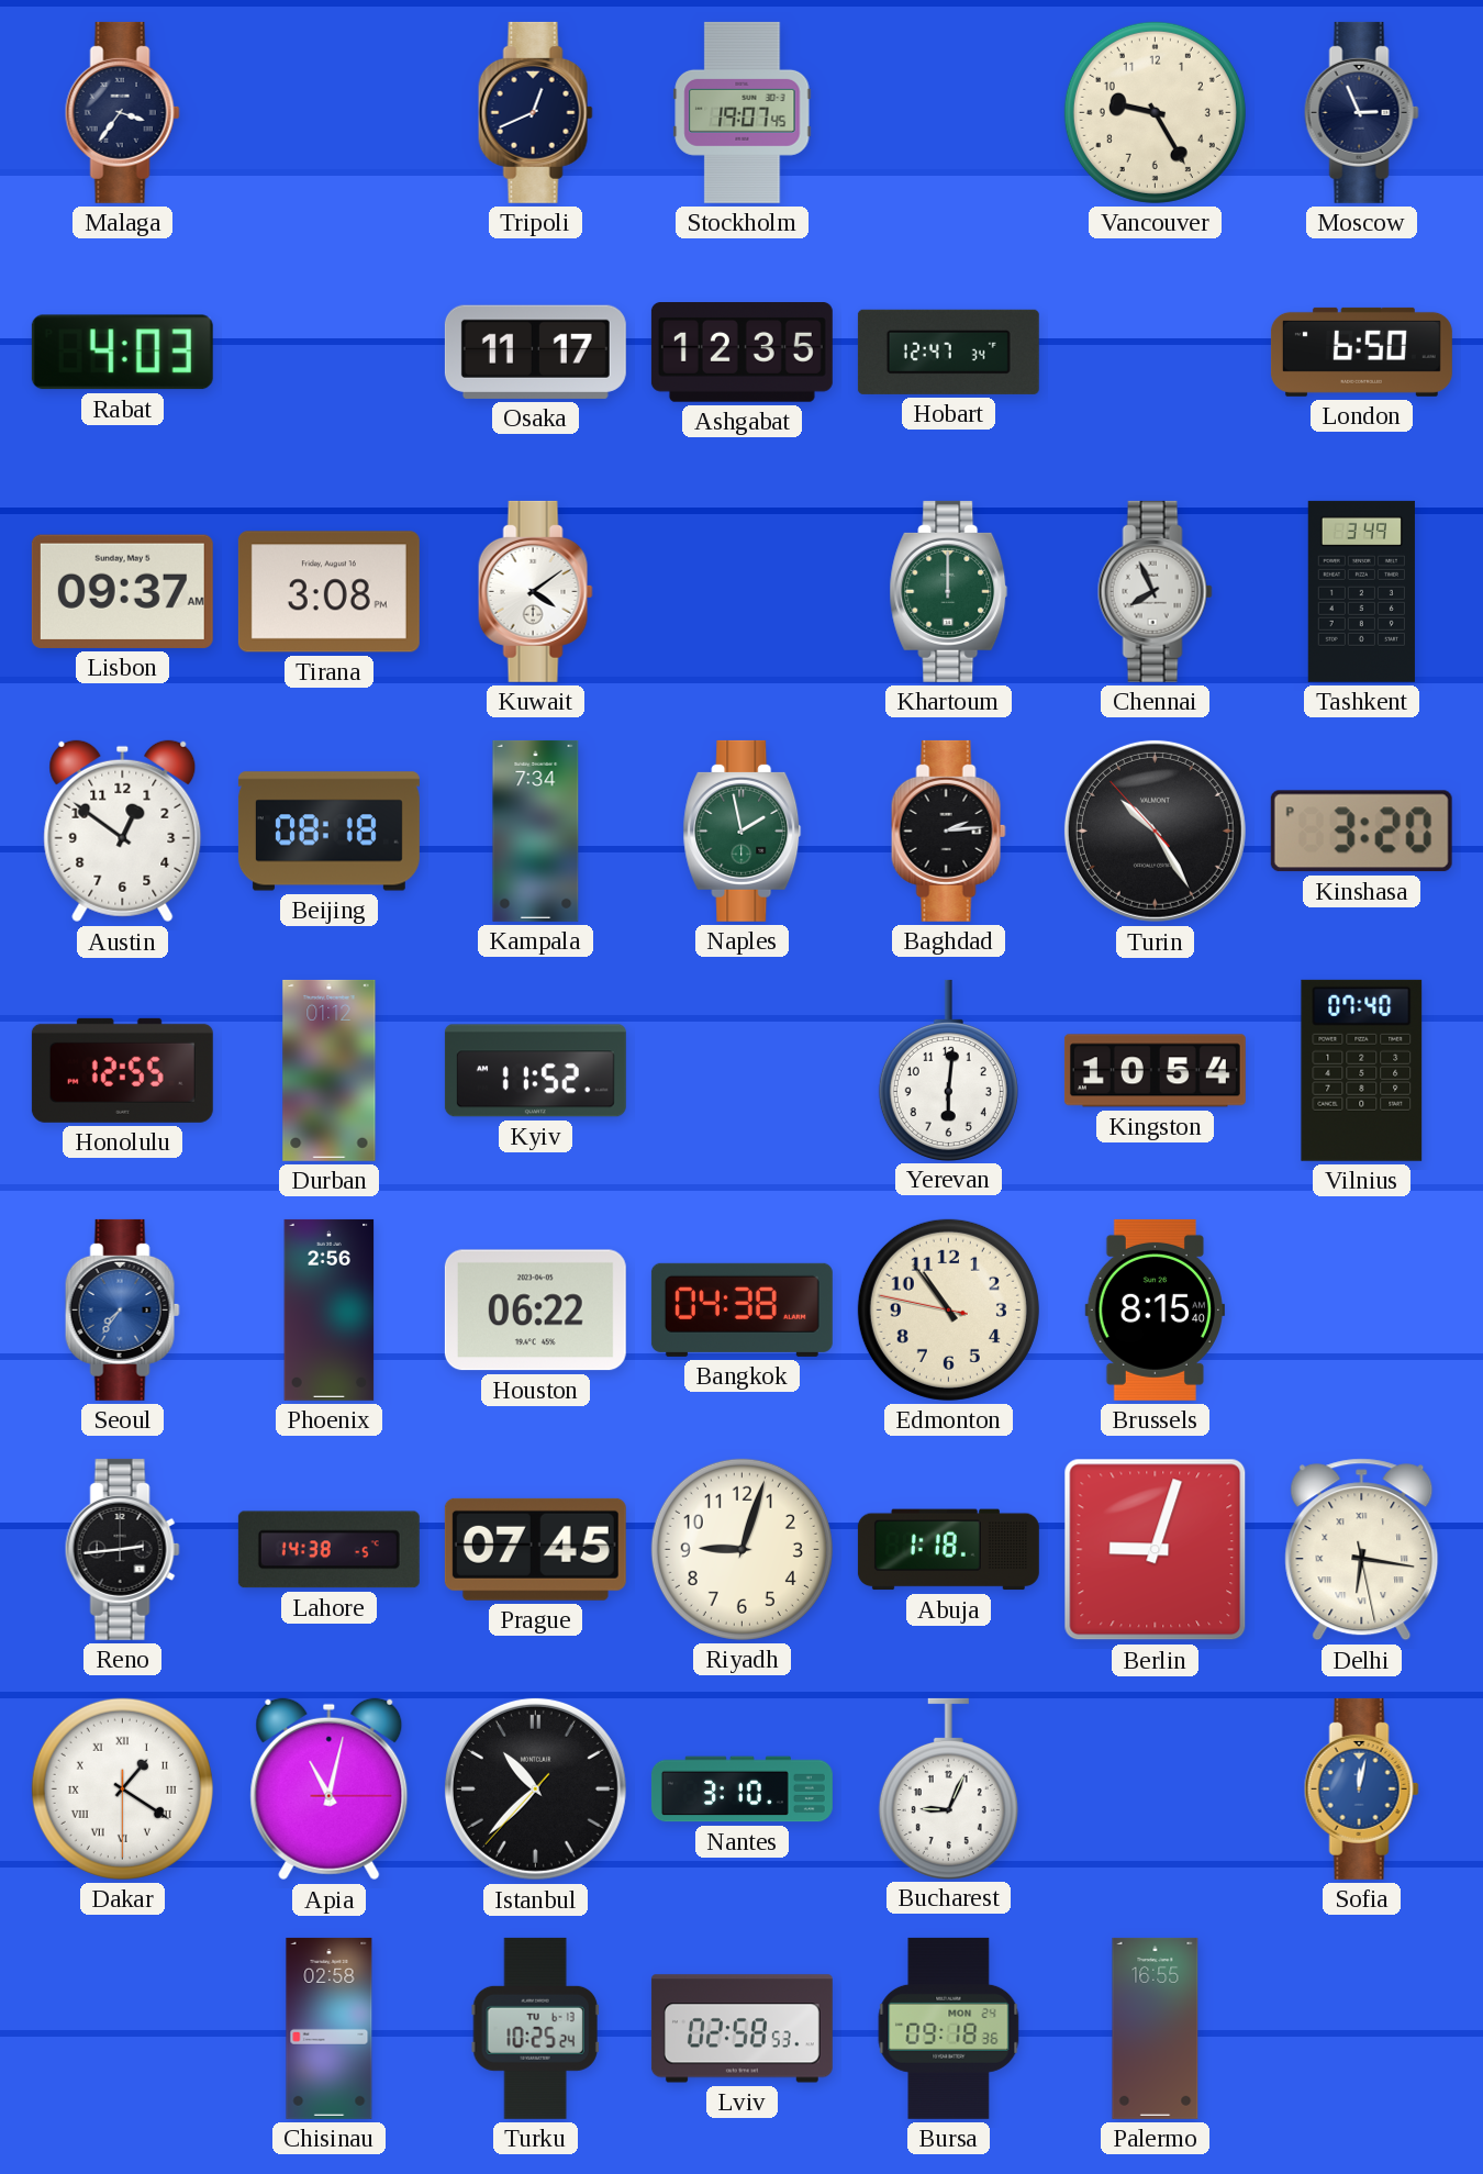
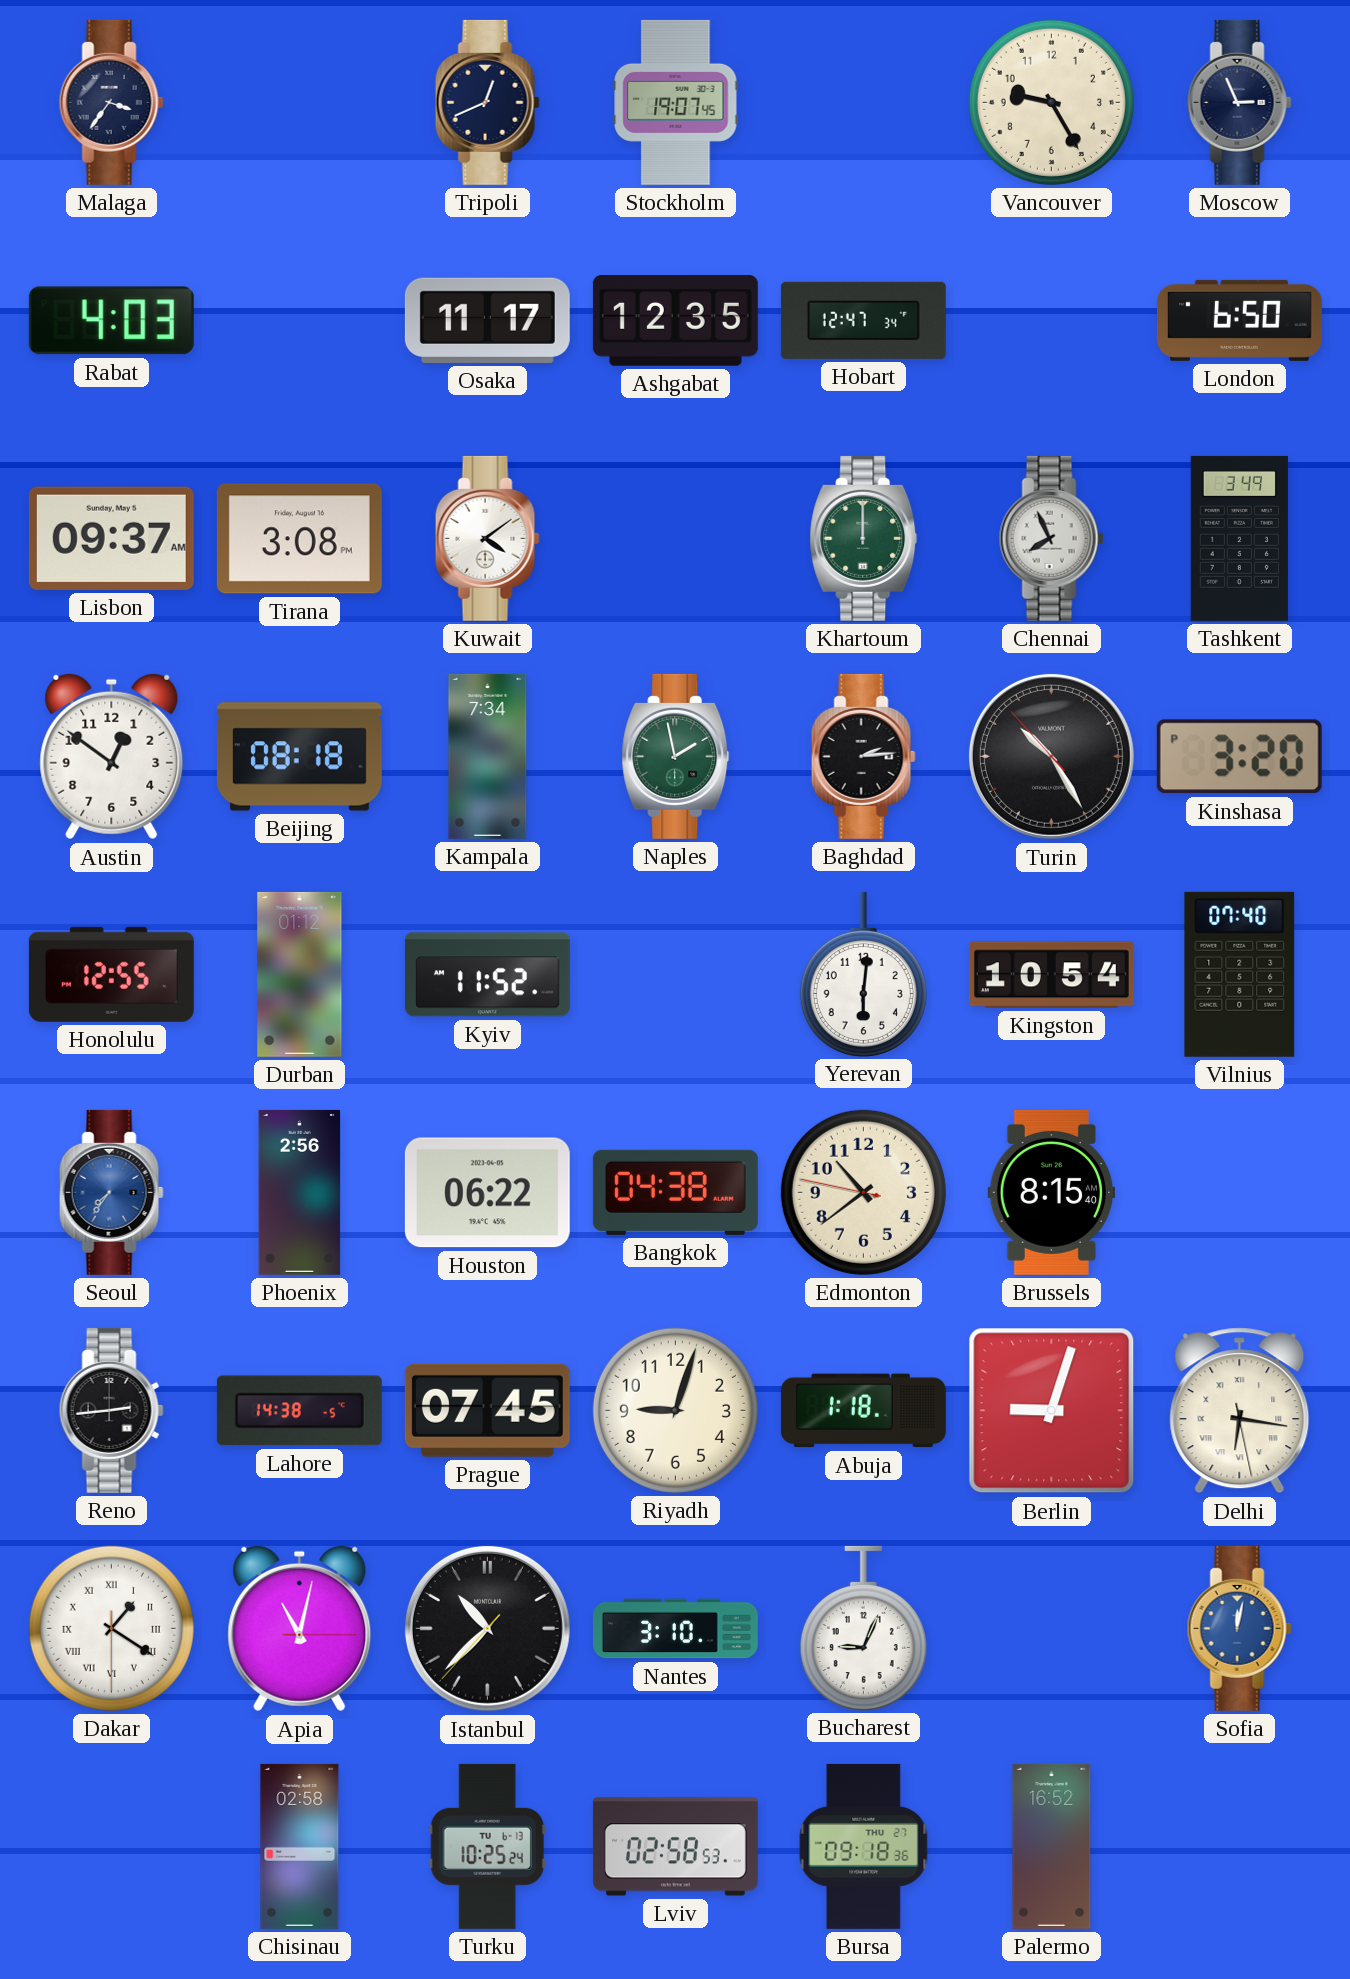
Edmonton: 10:53 -> 10:38 (863, 1192)
Bursa date: MON 24 -> THU 27 (864, 1846)
Palermo: 16:55 -> 16:52 (1052, 1846)
